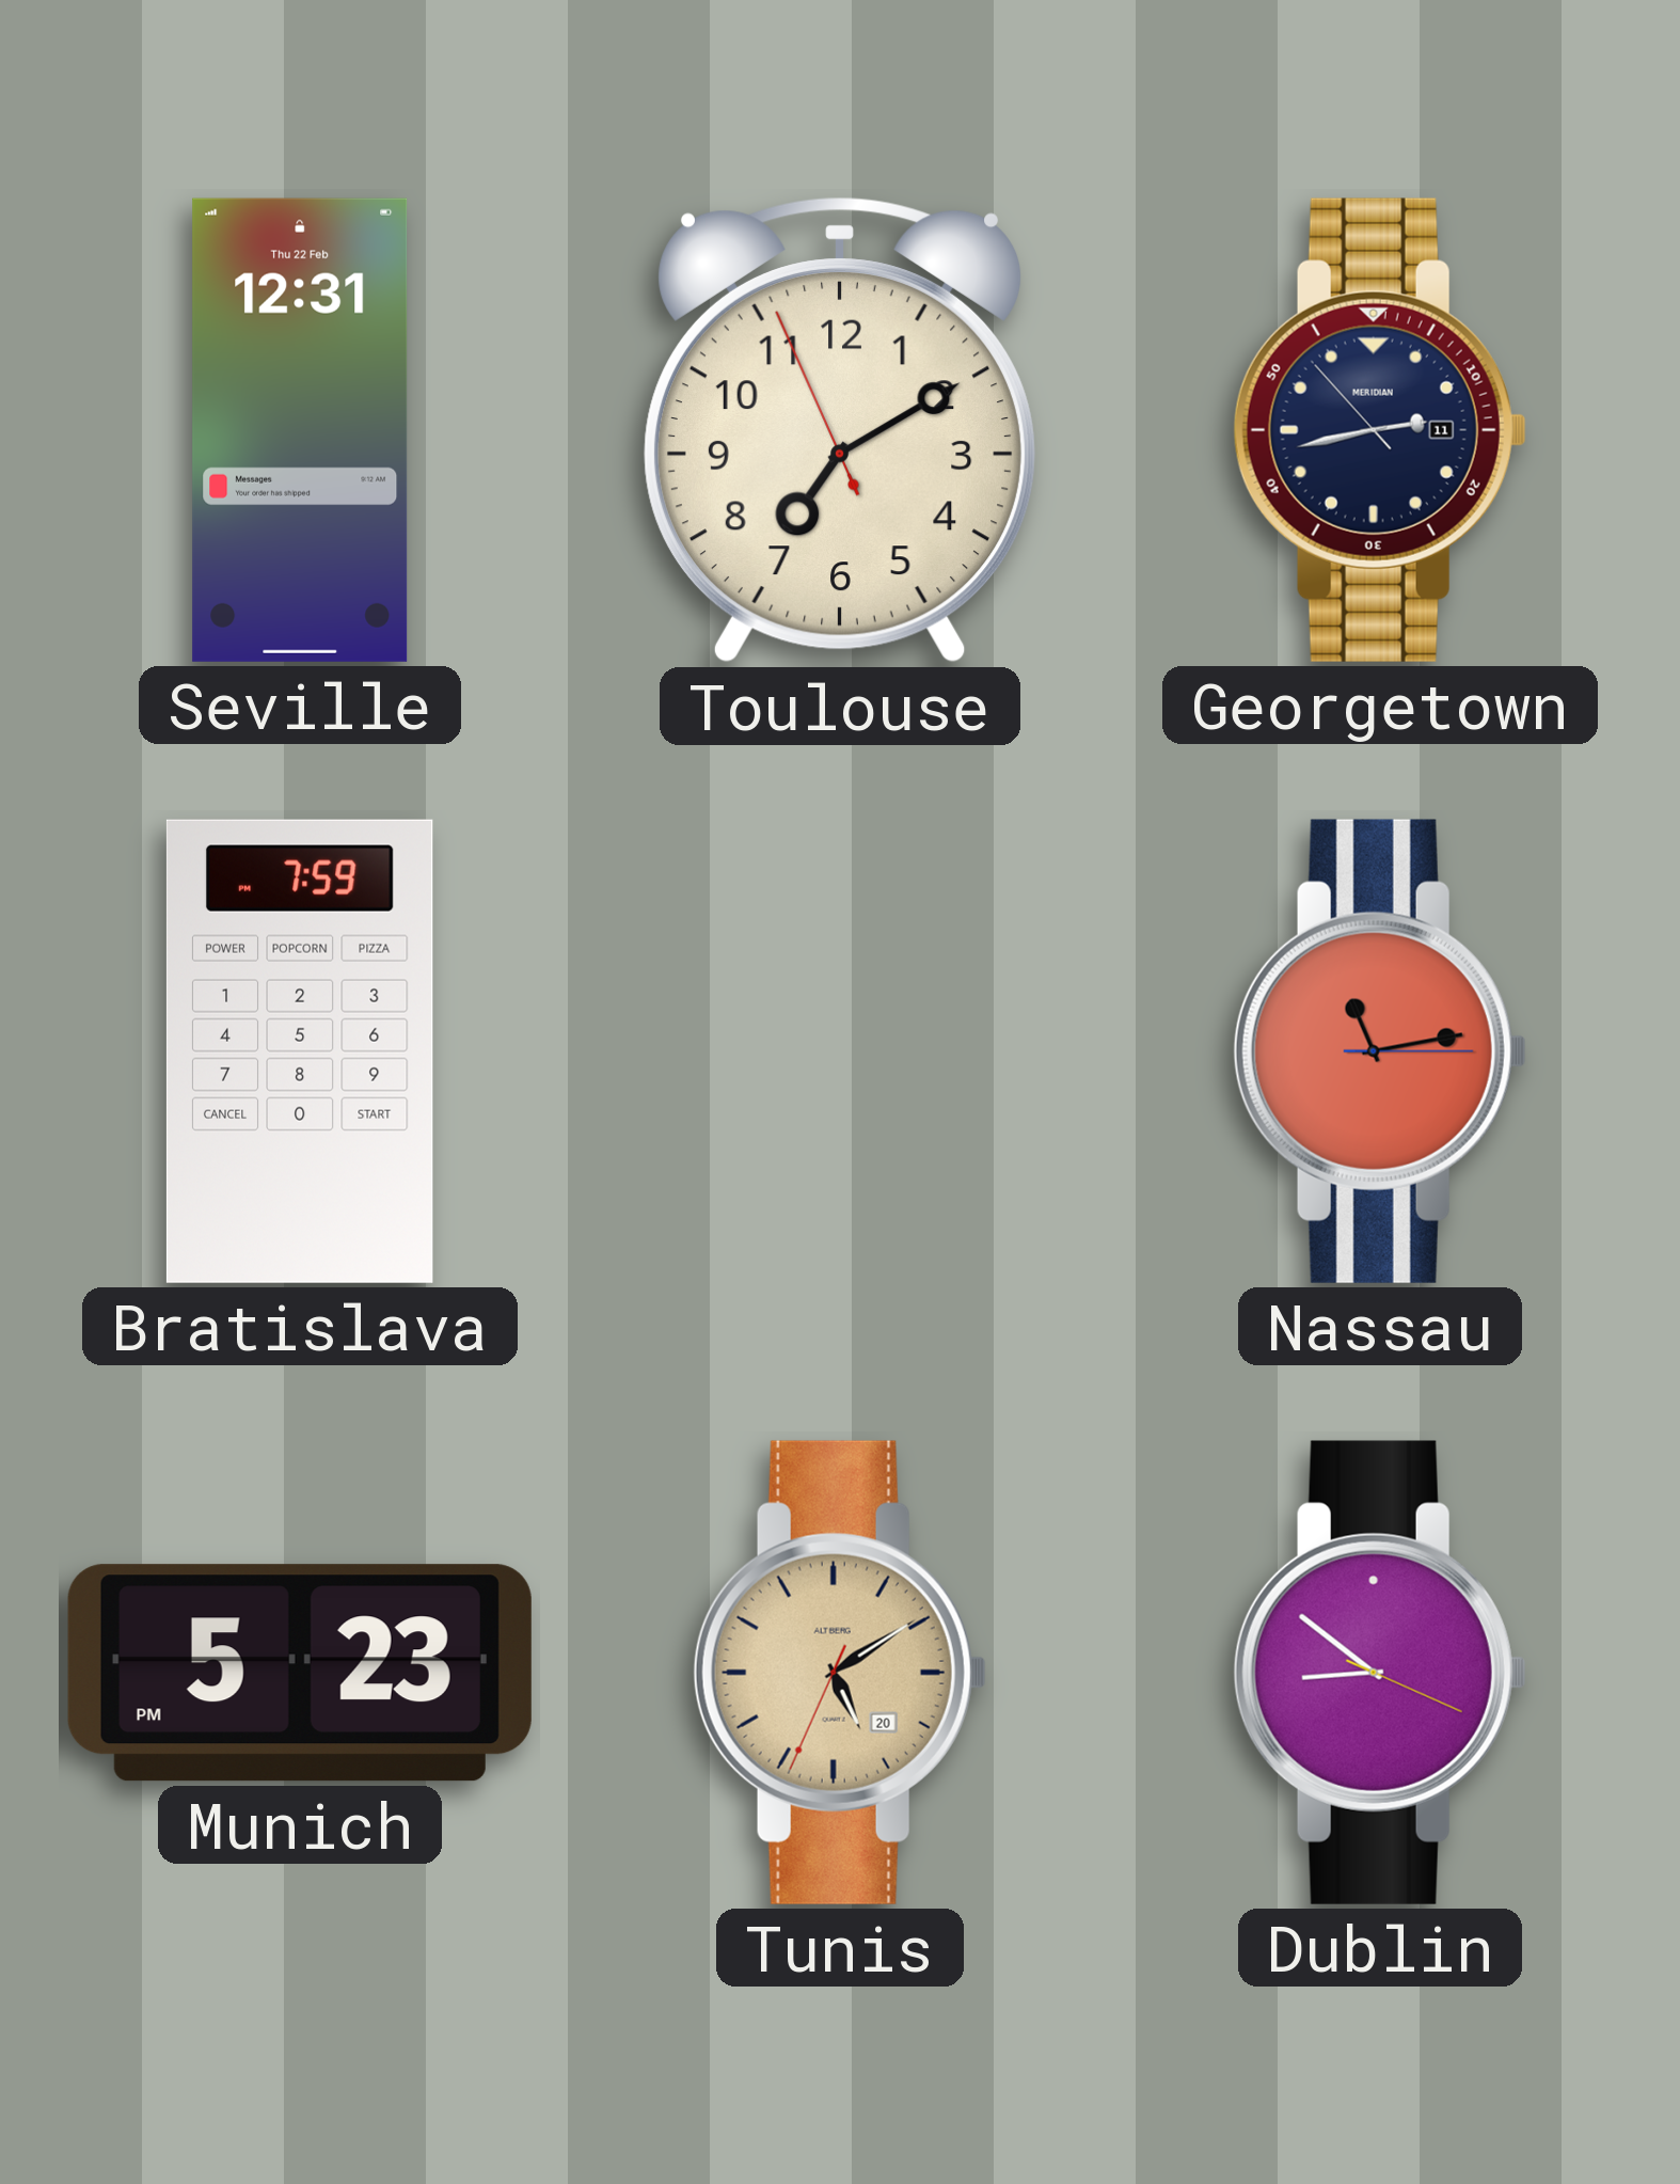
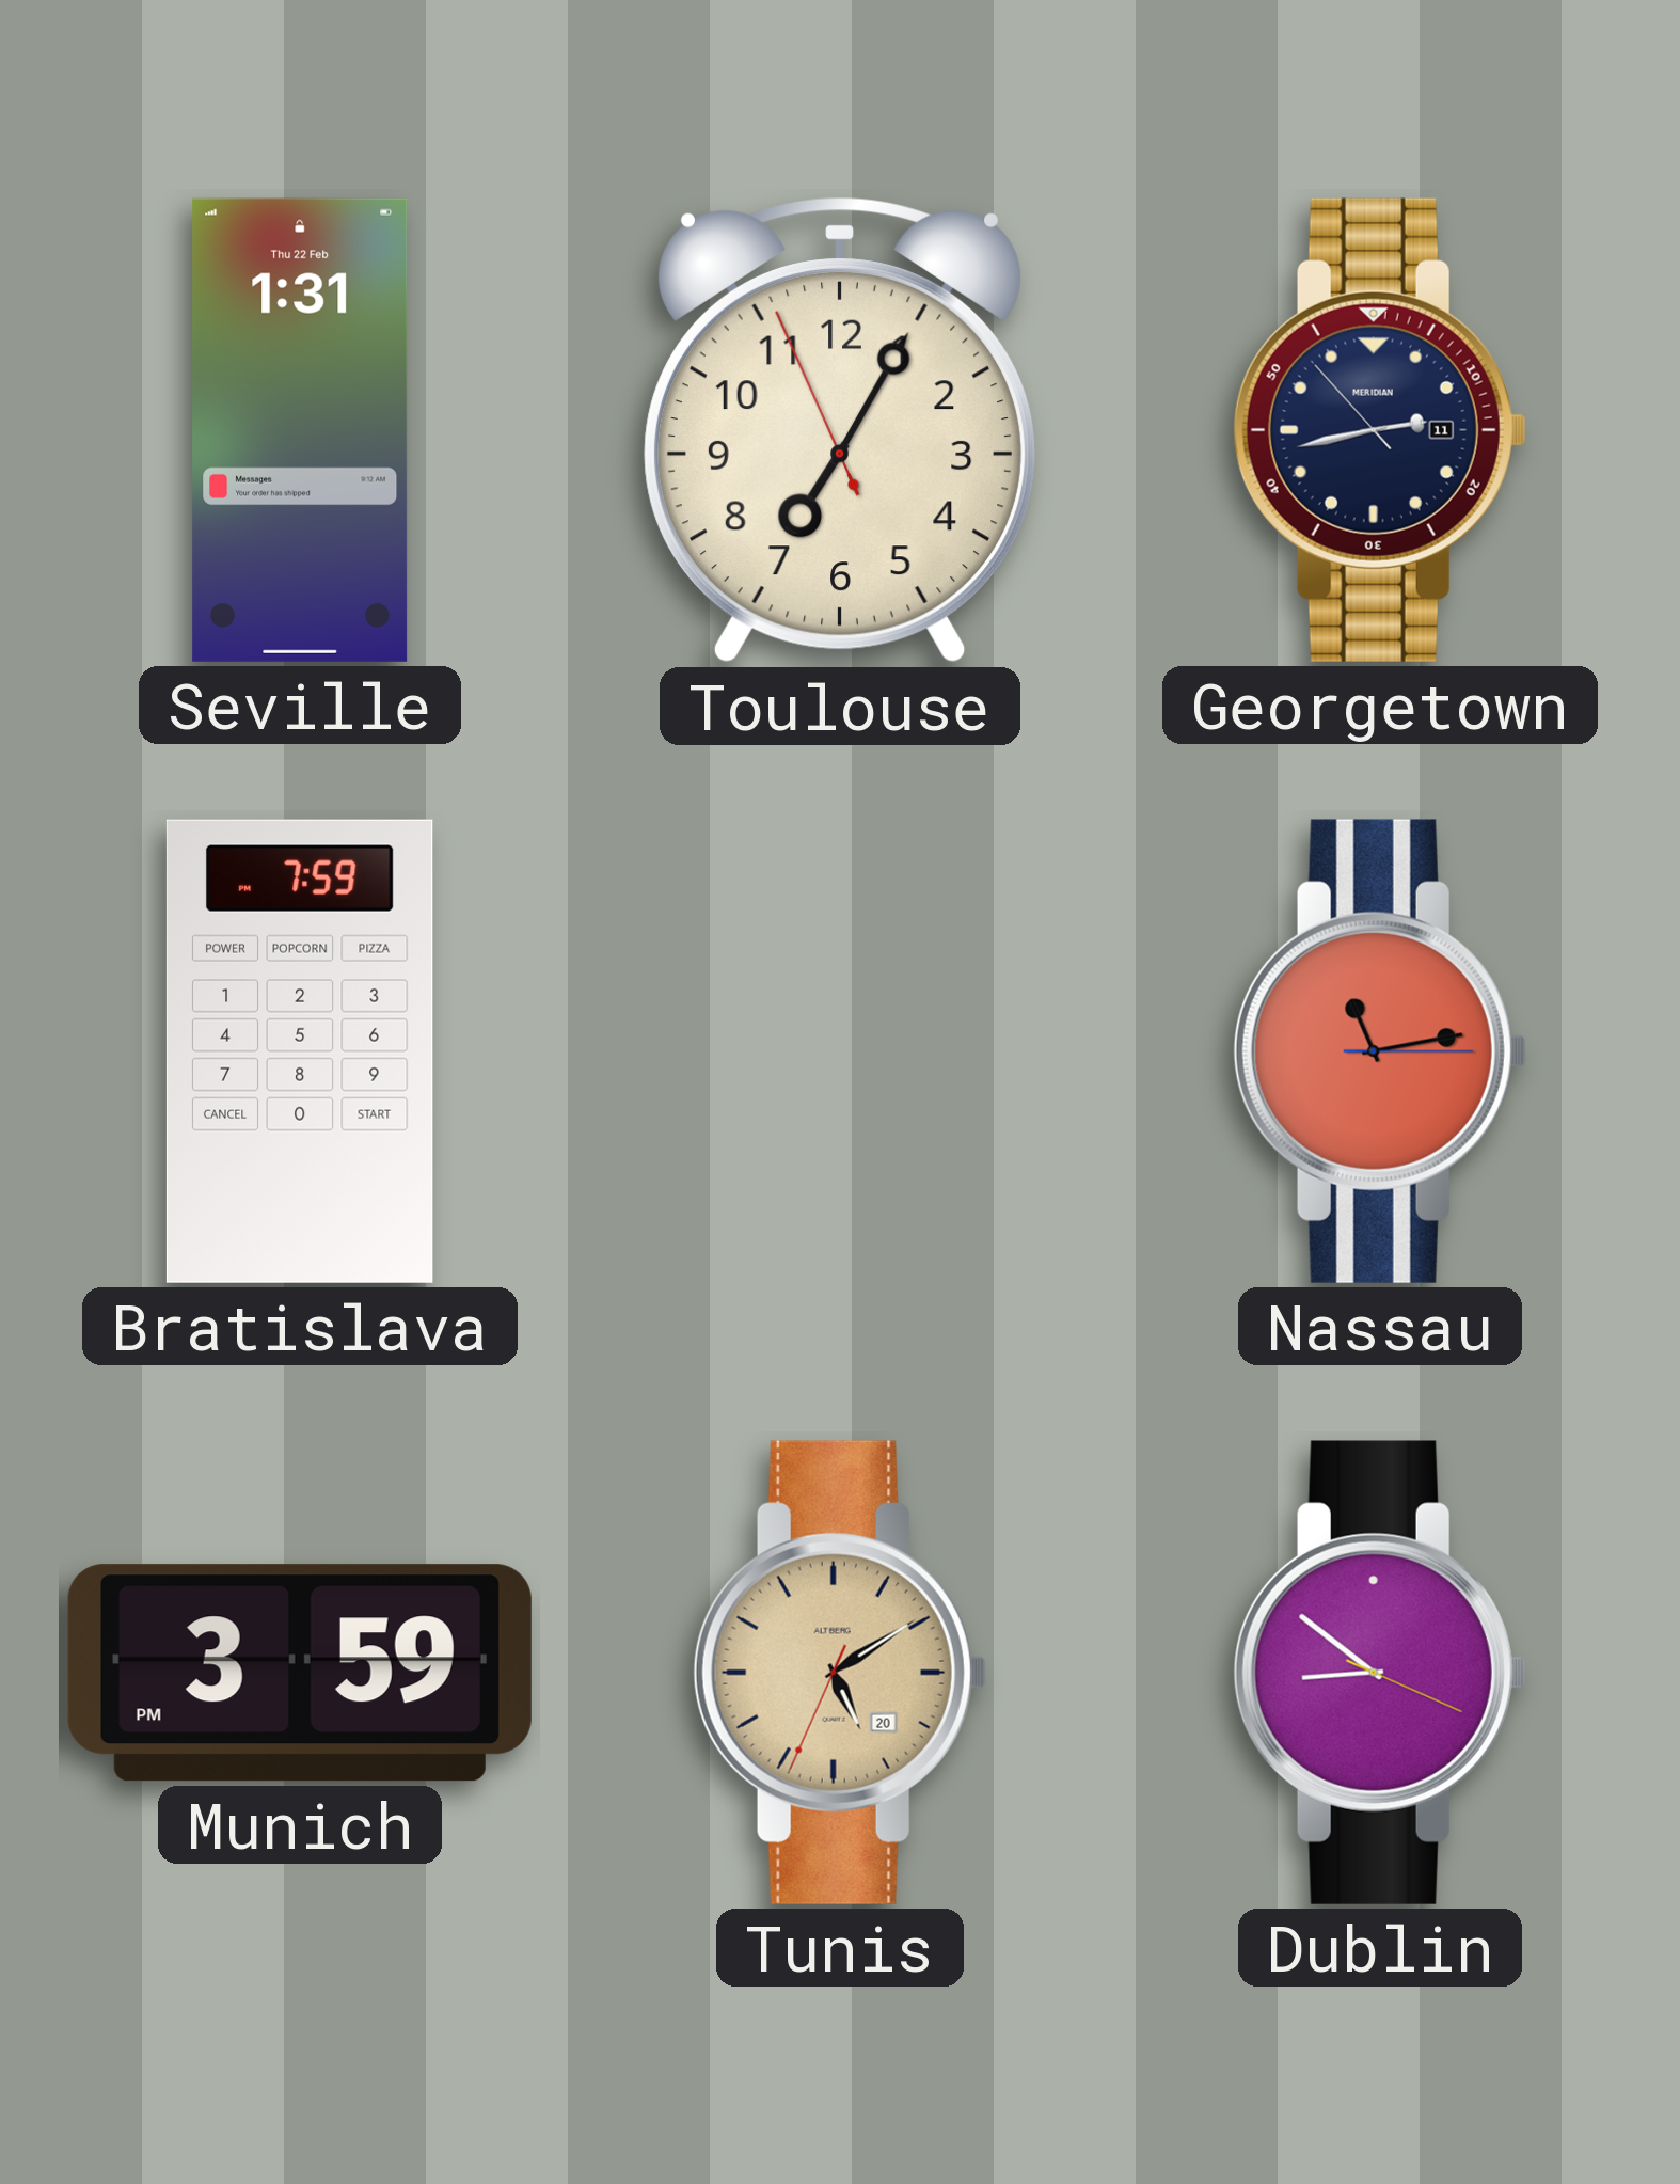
Seville: 12:31 -> 1:31 (300, 430)
Toulouse: 7:09 -> 7:04 (840, 430)
Munich: 5:23 -> 3:59 (300, 1673)
